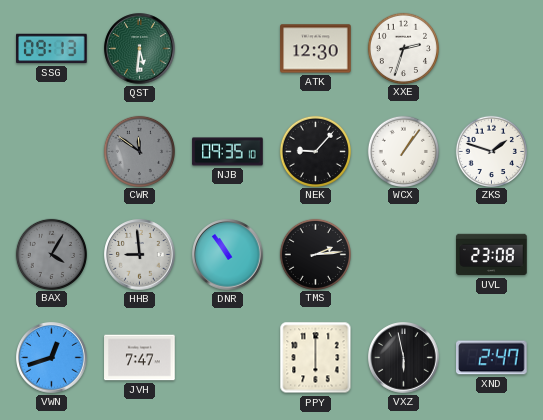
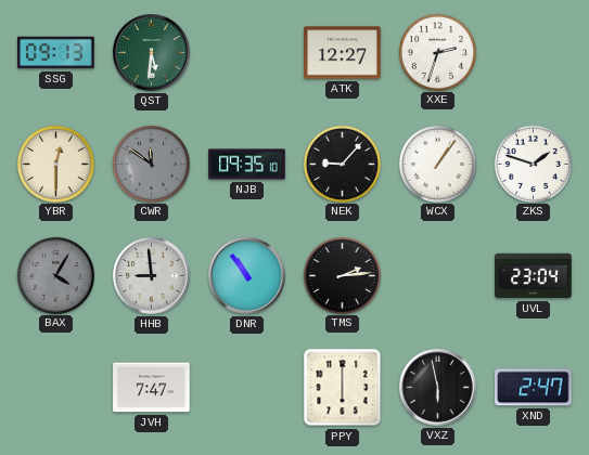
ATK: 12:30 -> 12:27 (343, 53)
YBR: none -> 12:30 (55, 164)
UVL: 23:08 -> 23:04 (534, 276)
VWN: 12:42 -> none (52, 358)
